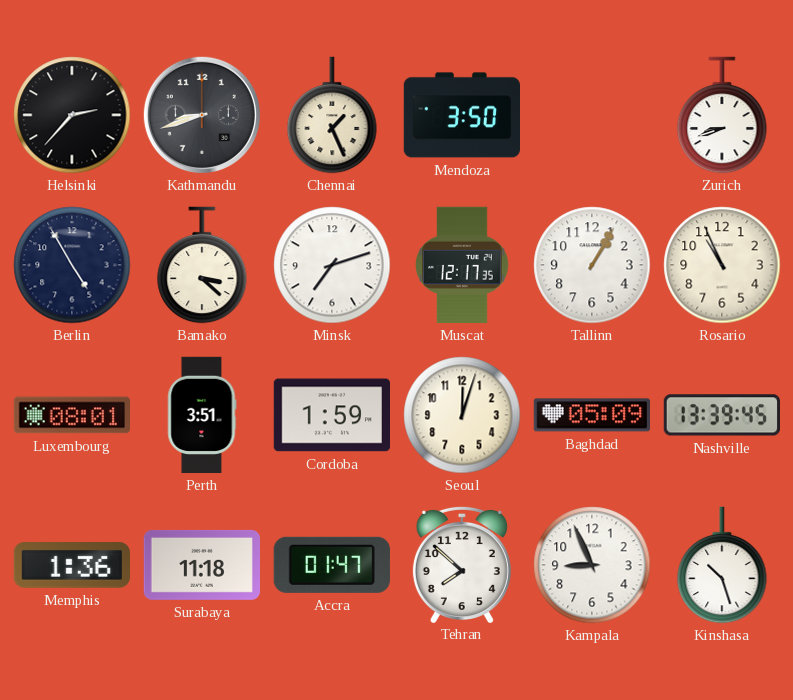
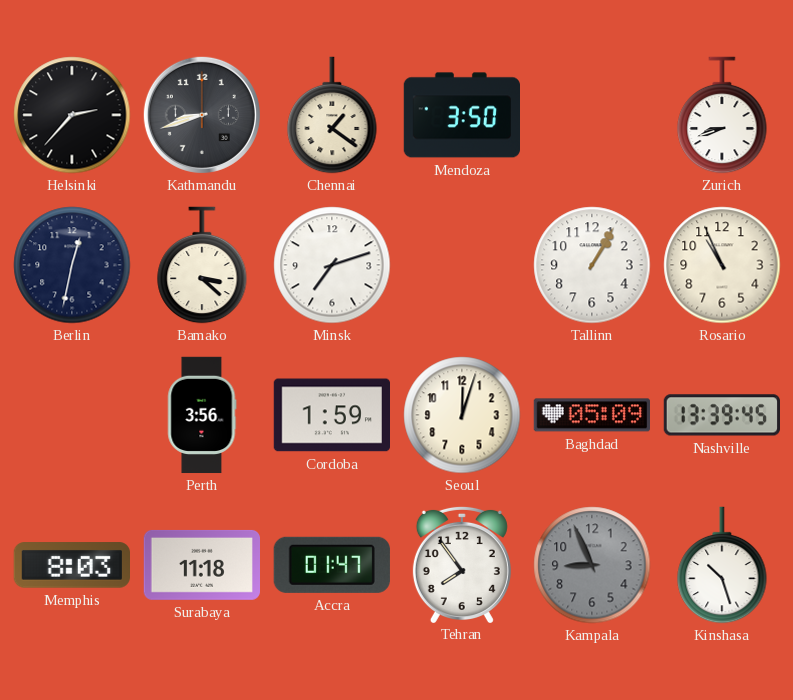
Chennai: 1:26 -> 1:21 (332, 115)
Berlin: 4:55 -> 12:32 (72, 265)
Muscat: 12:17 -> none (462, 265)
Luxembourg: 08:01 -> none (71, 415)
Perth: 3:51 -> 3:56 (202, 415)
Memphis: 1:36 -> 8:03 (71, 565)
Tehran: 7:52 -> 7:54 (462, 564)
Kampala dial: white -> grey (592, 565)
